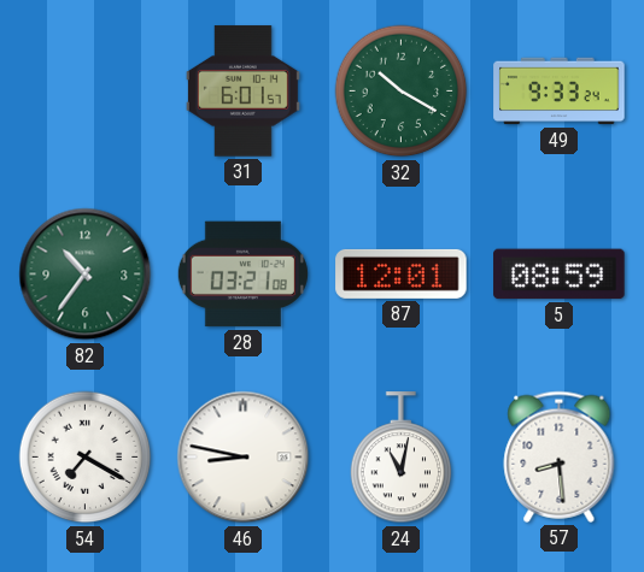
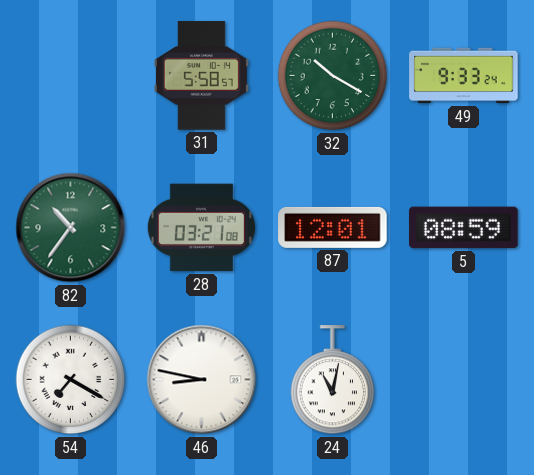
31: 6:01 -> 5:58 (201, 76)
57: 8:29 -> none (560, 456)
